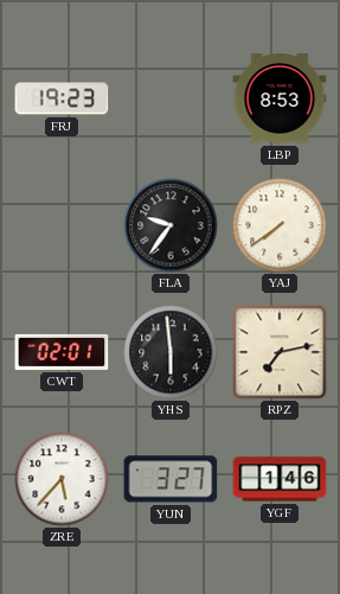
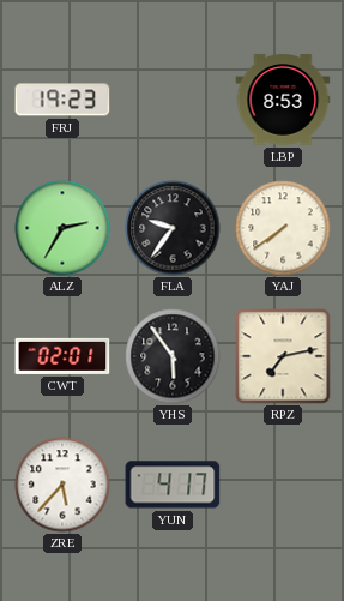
ALZ: none -> 2:35 (62, 228)
YHS: 5:59 -> 5:54 (173, 356)
YUN: 3:27 -> 4:17 (173, 485)
YGF: 1:46 -> none (280, 479)
